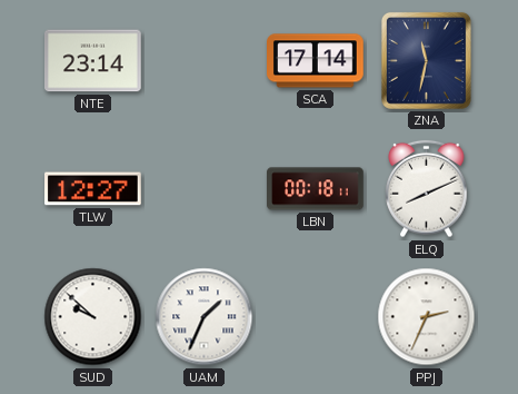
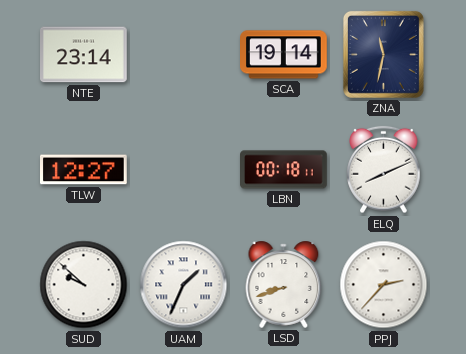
SCA: 17:14 -> 19:14 (284, 55)
LSD: none -> 8:42 (284, 284)
PPJ: 2:34 -> 2:37 (384, 285)
